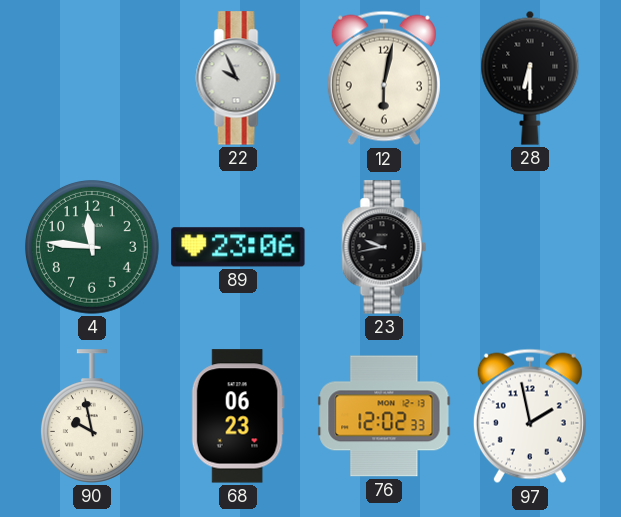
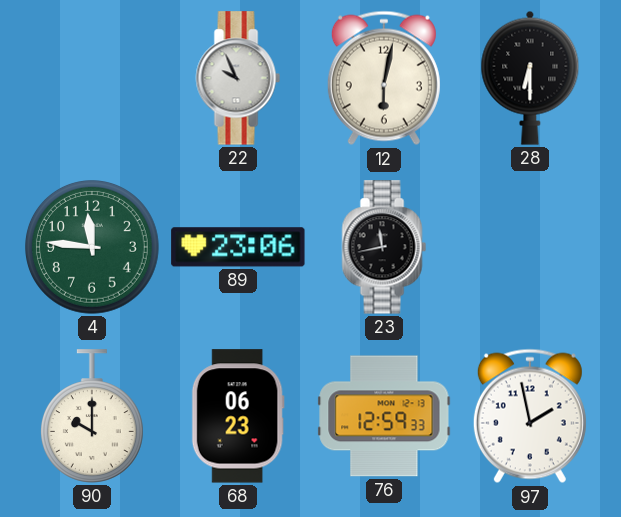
23: 9:43 -> 11:43 (384, 247)
90: 9:58 -> 10:00 (92, 416)
76: 12:02 -> 12:59 (384, 416)
